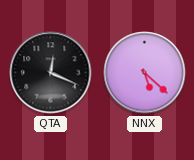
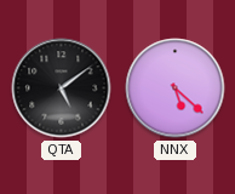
QTA: 12:19 -> 5:09 (62, 89)
